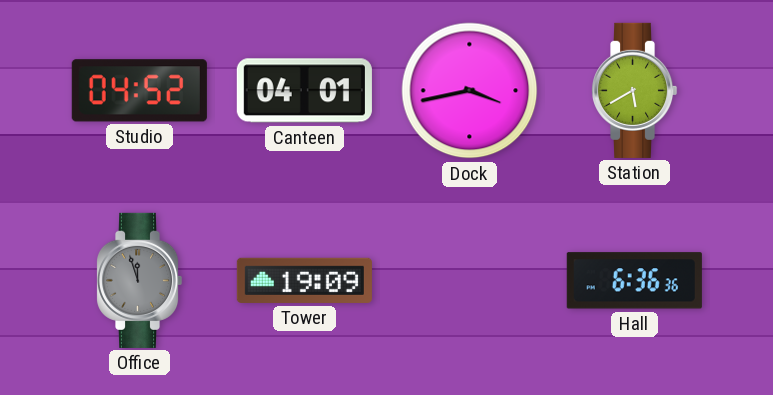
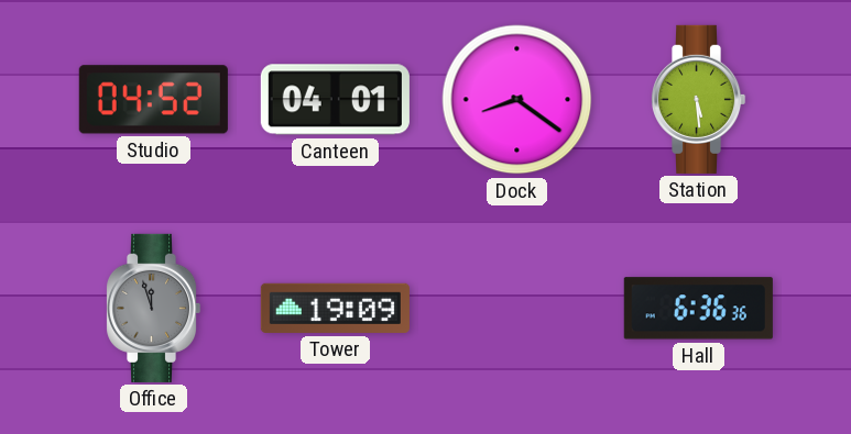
Dock: 3:43 -> 8:21 (517, 100)
Station: 5:40 -> 5:29 (698, 99)
